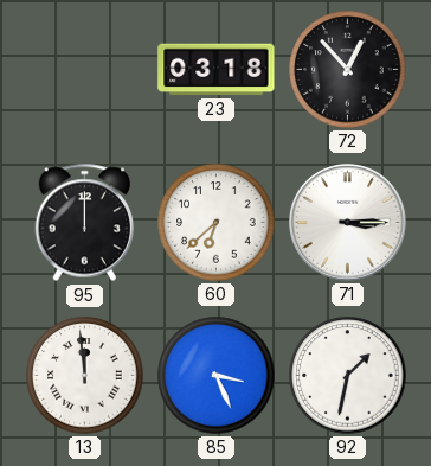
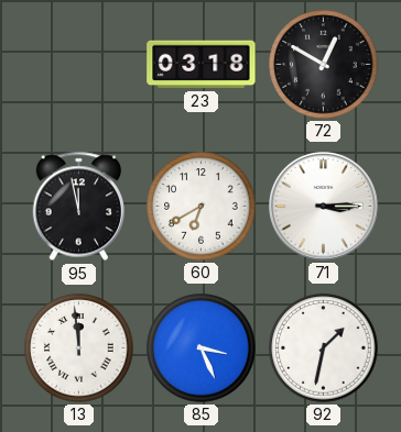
72: 12:53 -> 12:50 (324, 65)
95: 12:00 -> 11:58 (79, 207)
60: 6:38 -> 6:40 (202, 207)
